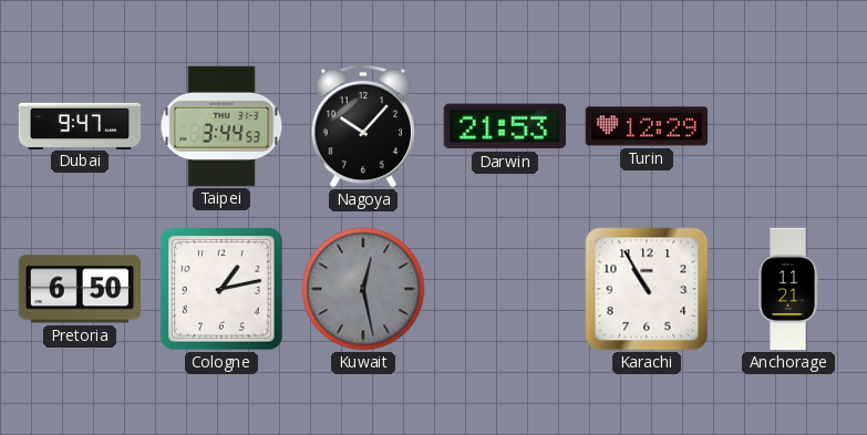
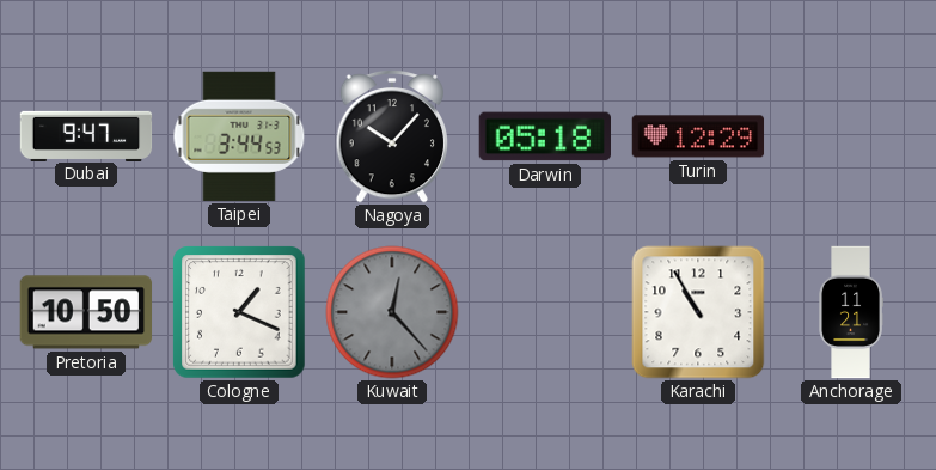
Darwin: 21:53 -> 05:18 (544, 136)
Pretoria: 6:50 -> 10:50 (86, 312)
Cologne: 1:13 -> 1:19 (239, 312)
Kuwait: 12:28 -> 12:23 (392, 312)
